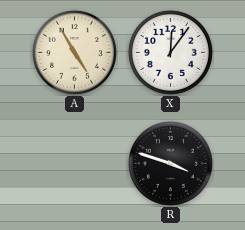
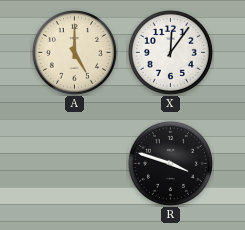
A: 4:55 -> 5:00 (74, 52)
